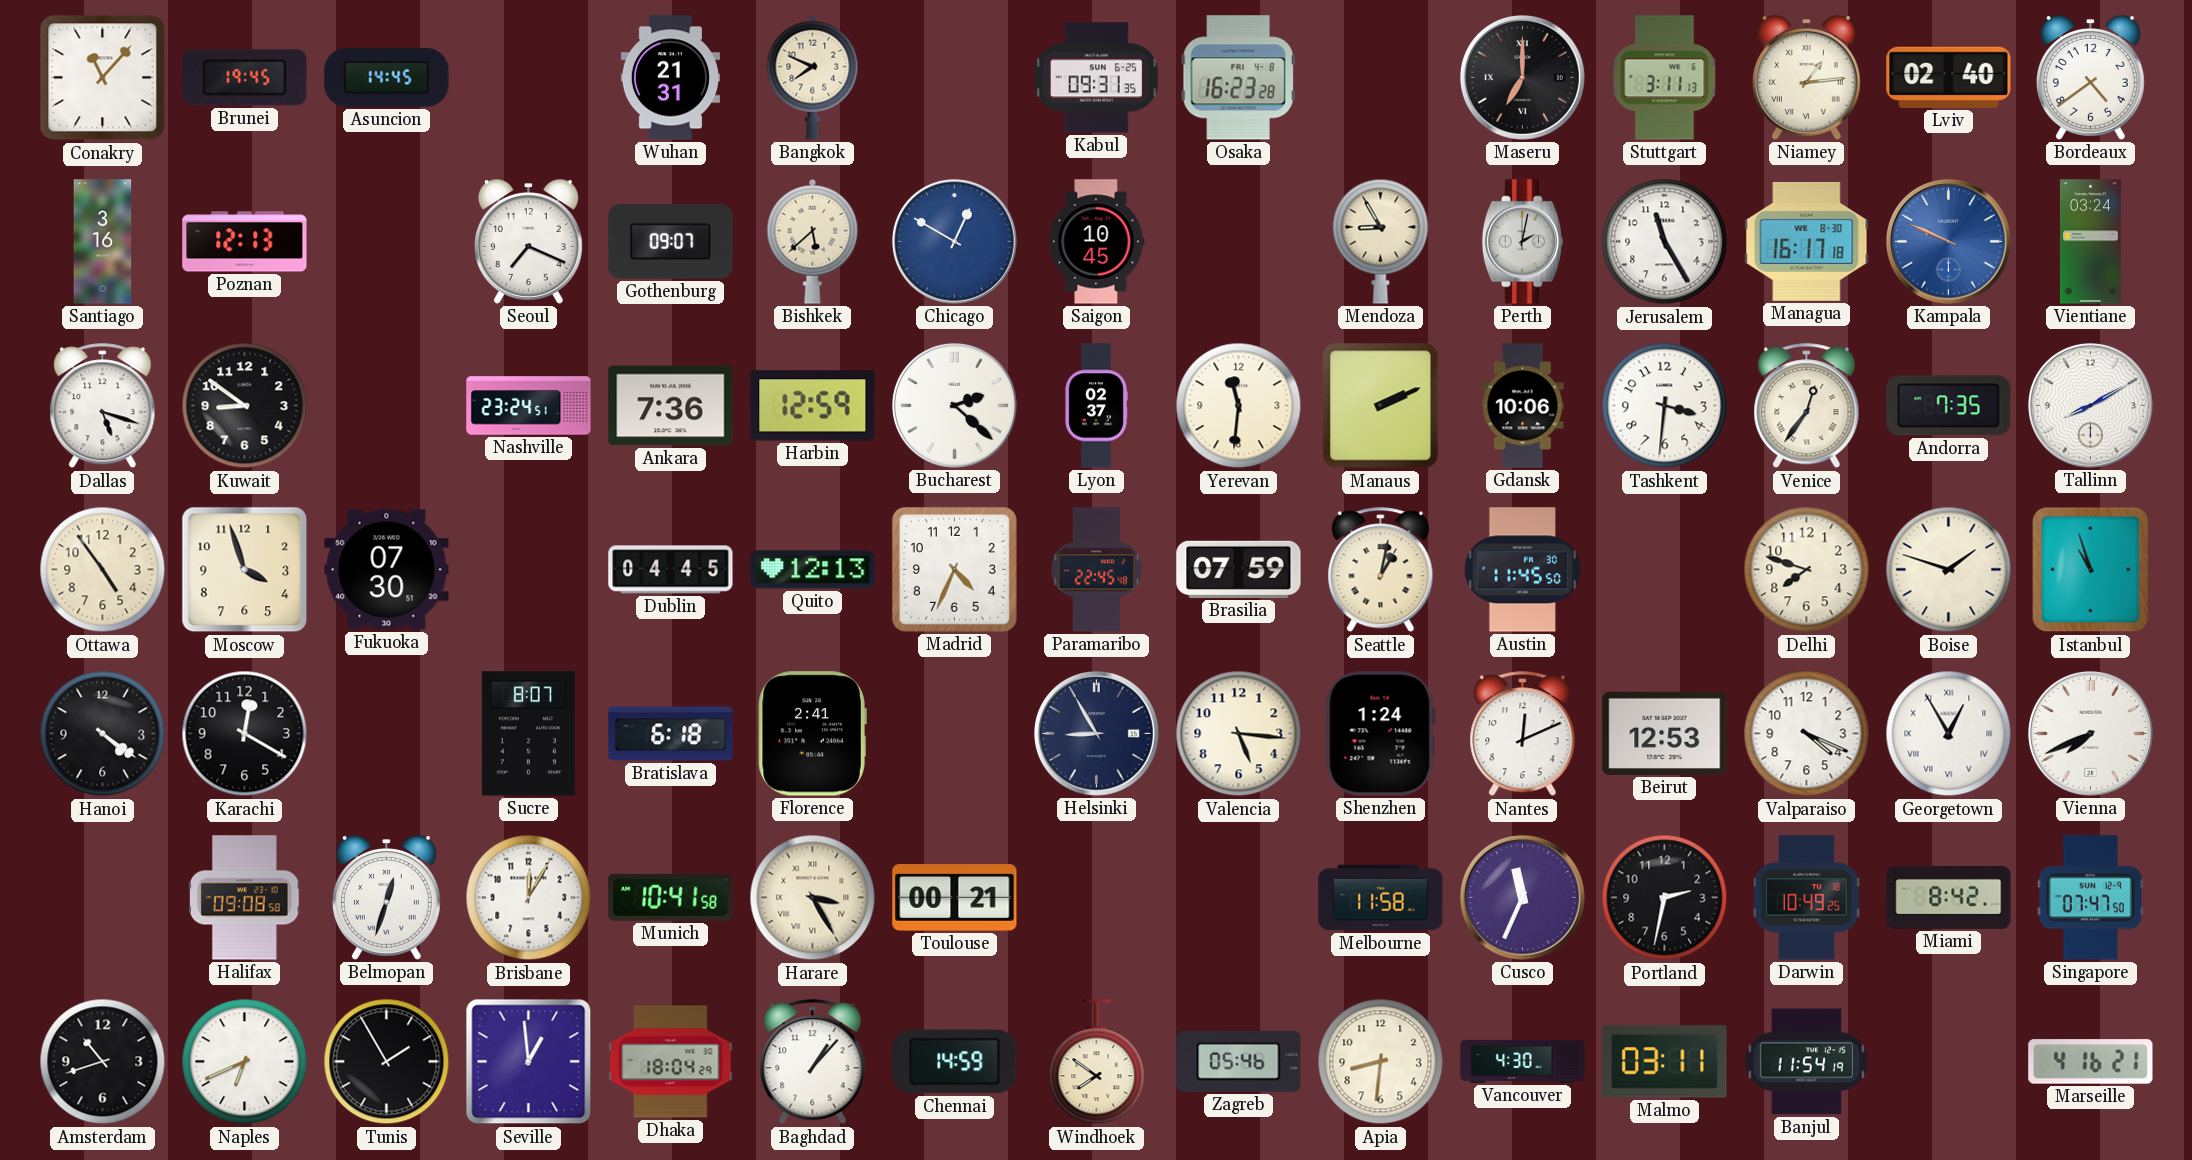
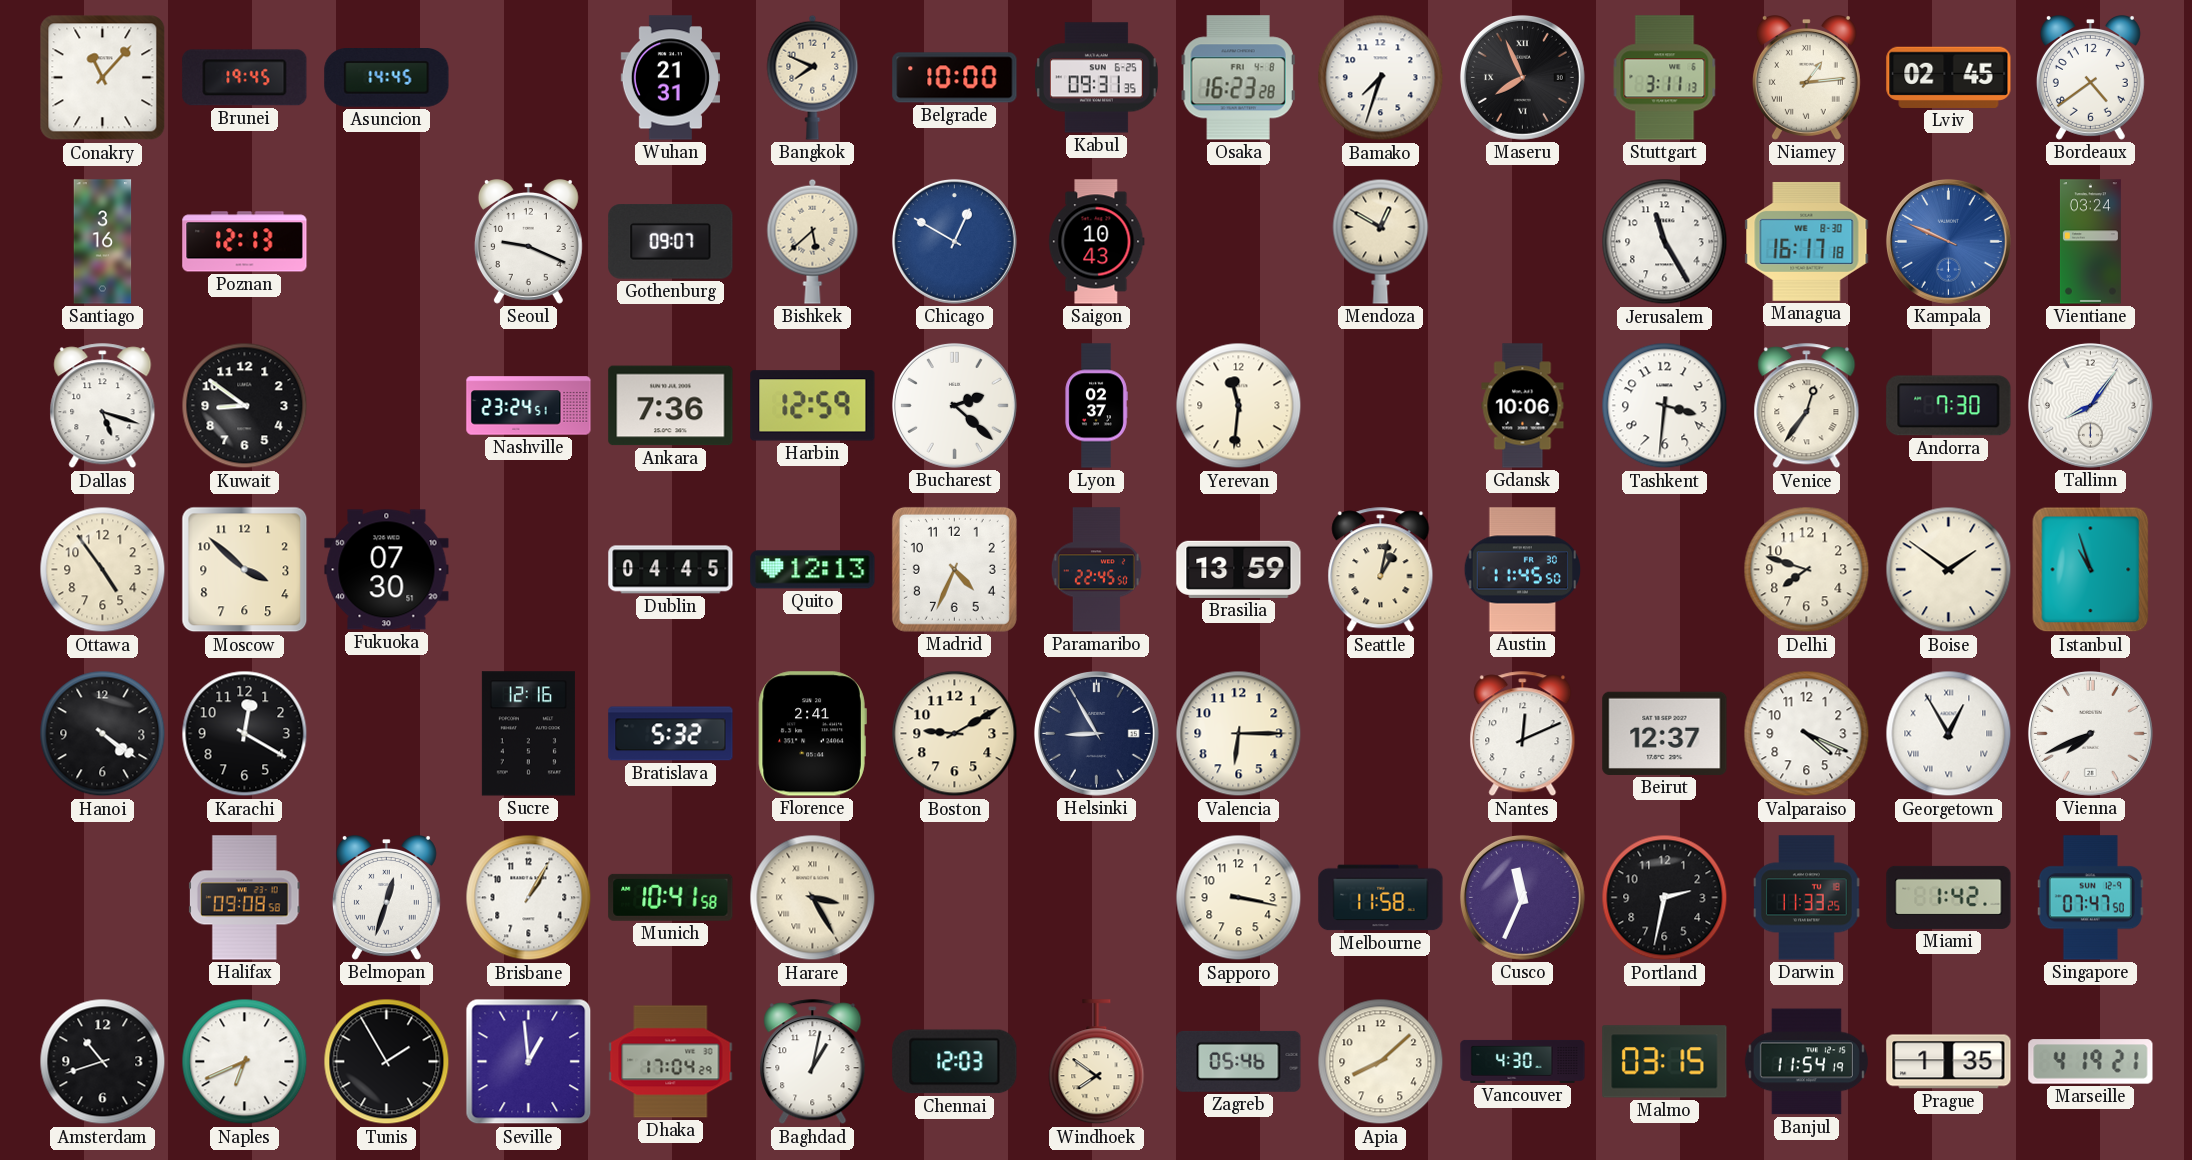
Belgrade: none -> 10:00 (955, 78)
Bamako: none -> 7:33 (1381, 78)
Maseru: 7:00 -> 7:56 (1522, 77)
Lviv: 02:40 -> 02:45 (1949, 77)
Seoul: 7:19 -> 9:19 (528, 242)
Saigon: 10:45 -> 10:43 (1097, 242)
Mendoza: 8:55 -> 12:50 (1381, 241)
Perth: 2:02 -> none (1522, 242)
Manaus: 2:11 -> none (1381, 406)
Andorra: 7:35 -> 7:30 (1949, 406)
Tallinn: 8:10 -> 8:06 (2090, 405)
Moscow: 3:57 -> 3:52 (245, 570)
Paramaribo: 22:45:48 -> 22:45:50 (1096, 570)
Brasilia: 07:59 -> 13:59 (1239, 569)
Boise: 1:48 -> 1:51 (1949, 570)
Sucre: 8:07 -> 12:16 (528, 734)
Bratislava: 6:18 -> 5:32 (671, 734)
Boston: none -> 9:10 (955, 734)
Valencia: 5:16 -> 6:15 (1239, 734)
Shenzhen: 1:24 -> none (1380, 734)
Beirut: 12:53 -> 12:37 (1665, 733)
Brisbane: 12:05 -> 1:05 (529, 898)
Toulouse: 00:21 -> none (955, 898)
Sapporo: none -> 3:17 (1239, 898)
Darwin: 10:49 -> 11:33 (1807, 898)
Miami: 8:42 -> 1:42 (1949, 897)
Dhaka: 18:04 -> 17:04 (671, 1062)
Baghdad: 1:07 -> 1:02 (813, 1062)
Chennai: 14:59 -> 12:03 (955, 1062)
Apia: 8:31 -> 8:08 (1381, 1062)
Malmo: 03:11 -> 03:15 (1665, 1062)
Prague: none -> 1:35 (1949, 1062)
Marseille: 4:16 -> 4:19 (2091, 1062)
